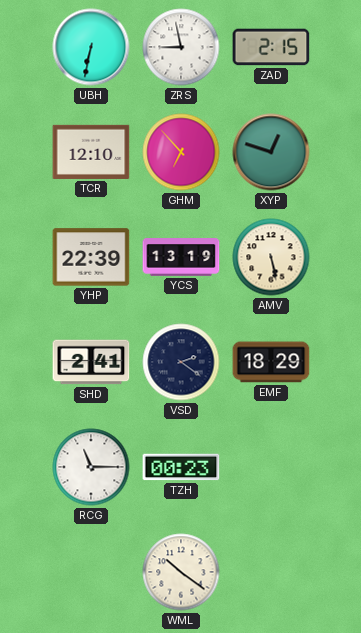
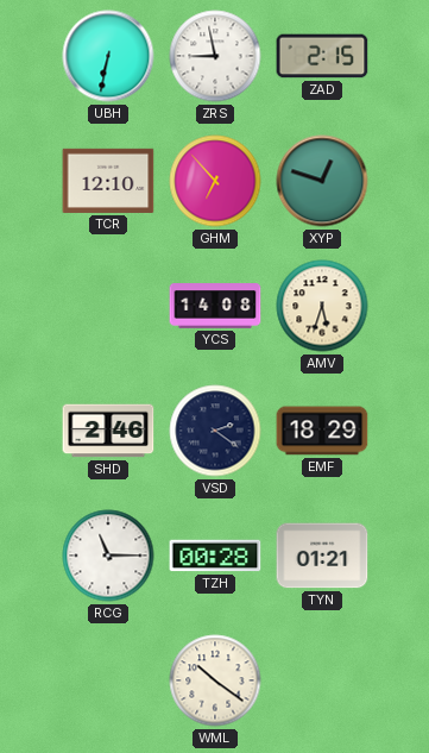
YHP: 22:39 -> none (91, 257)
YCS: 13:19 -> 14:08 (215, 306)
AMV: 5:28 -> 5:33 (322, 306)
SHD: 2:41 -> 2:46 (108, 431)
TZH: 00:23 -> 00:28 (215, 556)
TYN: none -> 01:21 (322, 556)
